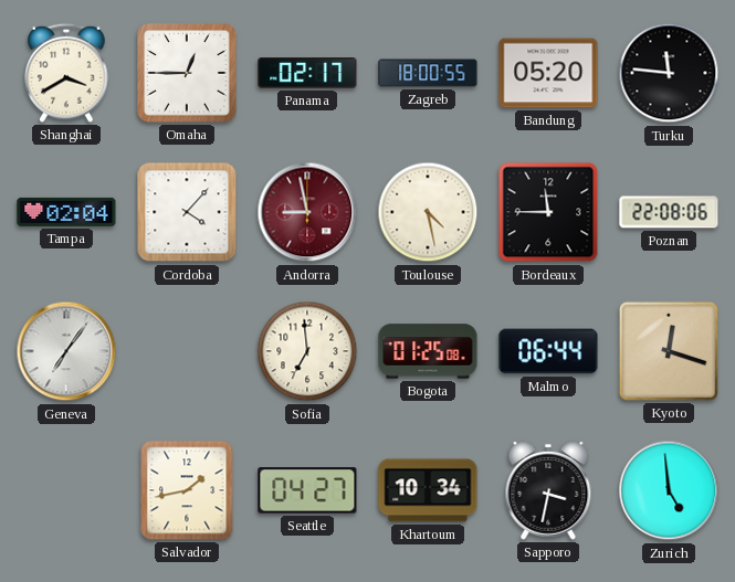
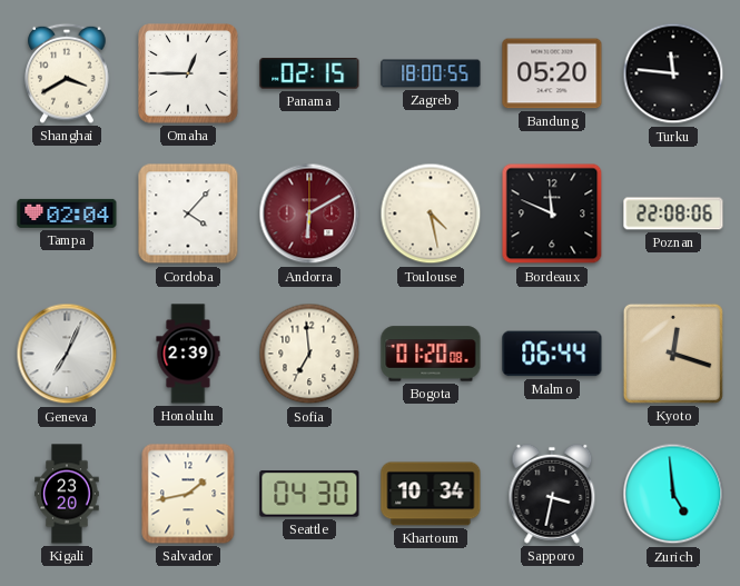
Panama: 02:17 -> 02:15 (309, 73)
Andorra: 8:58 -> 6:10 (309, 213)
Bordeaux: 11:45 -> 11:49 (552, 213)
Geneva: 7:06 -> 7:04 (67, 354)
Honolulu: none -> 2:39 (188, 354)
Bogota: 01:25 -> 01:20 (431, 354)
Kigali: none -> 23:20 (67, 494)
Seattle: 04:27 -> 04:30 (309, 494)
